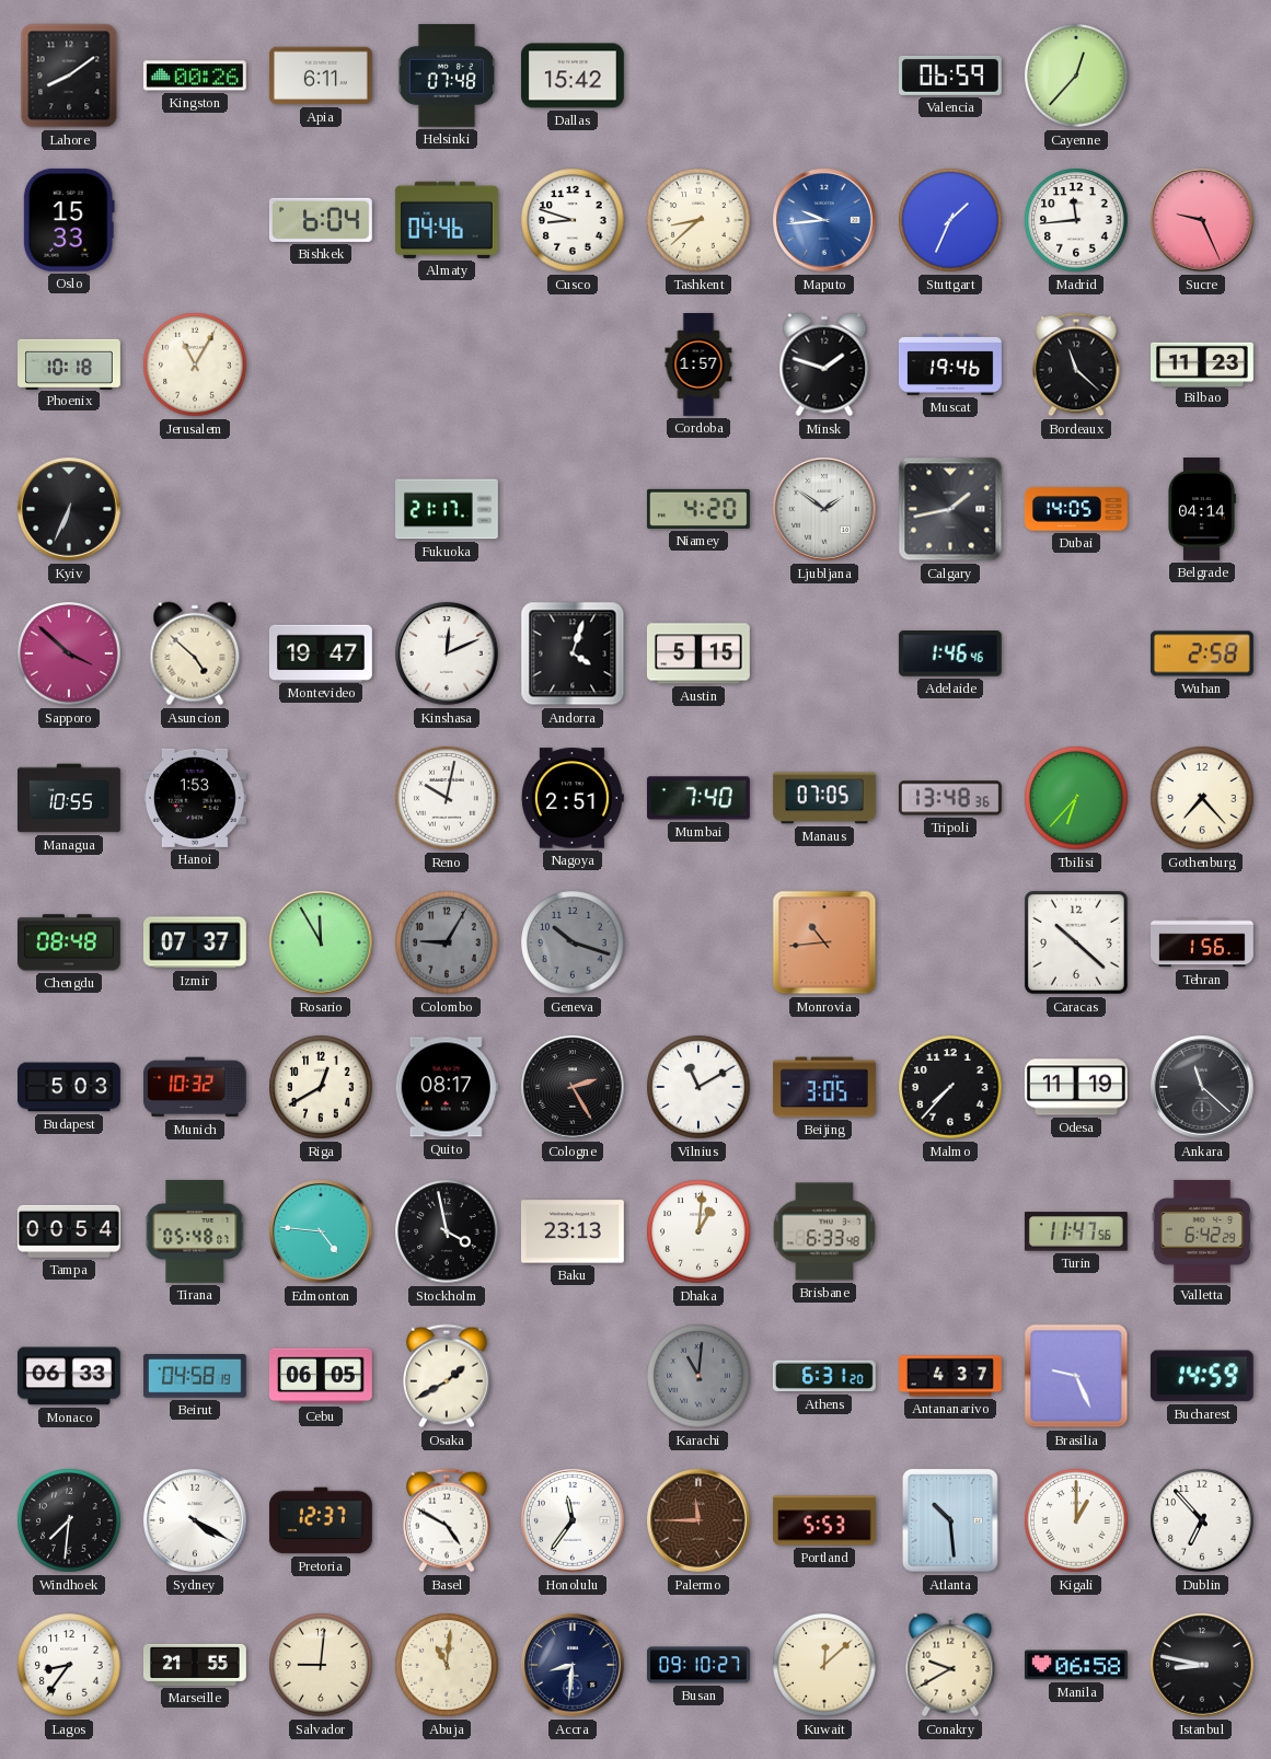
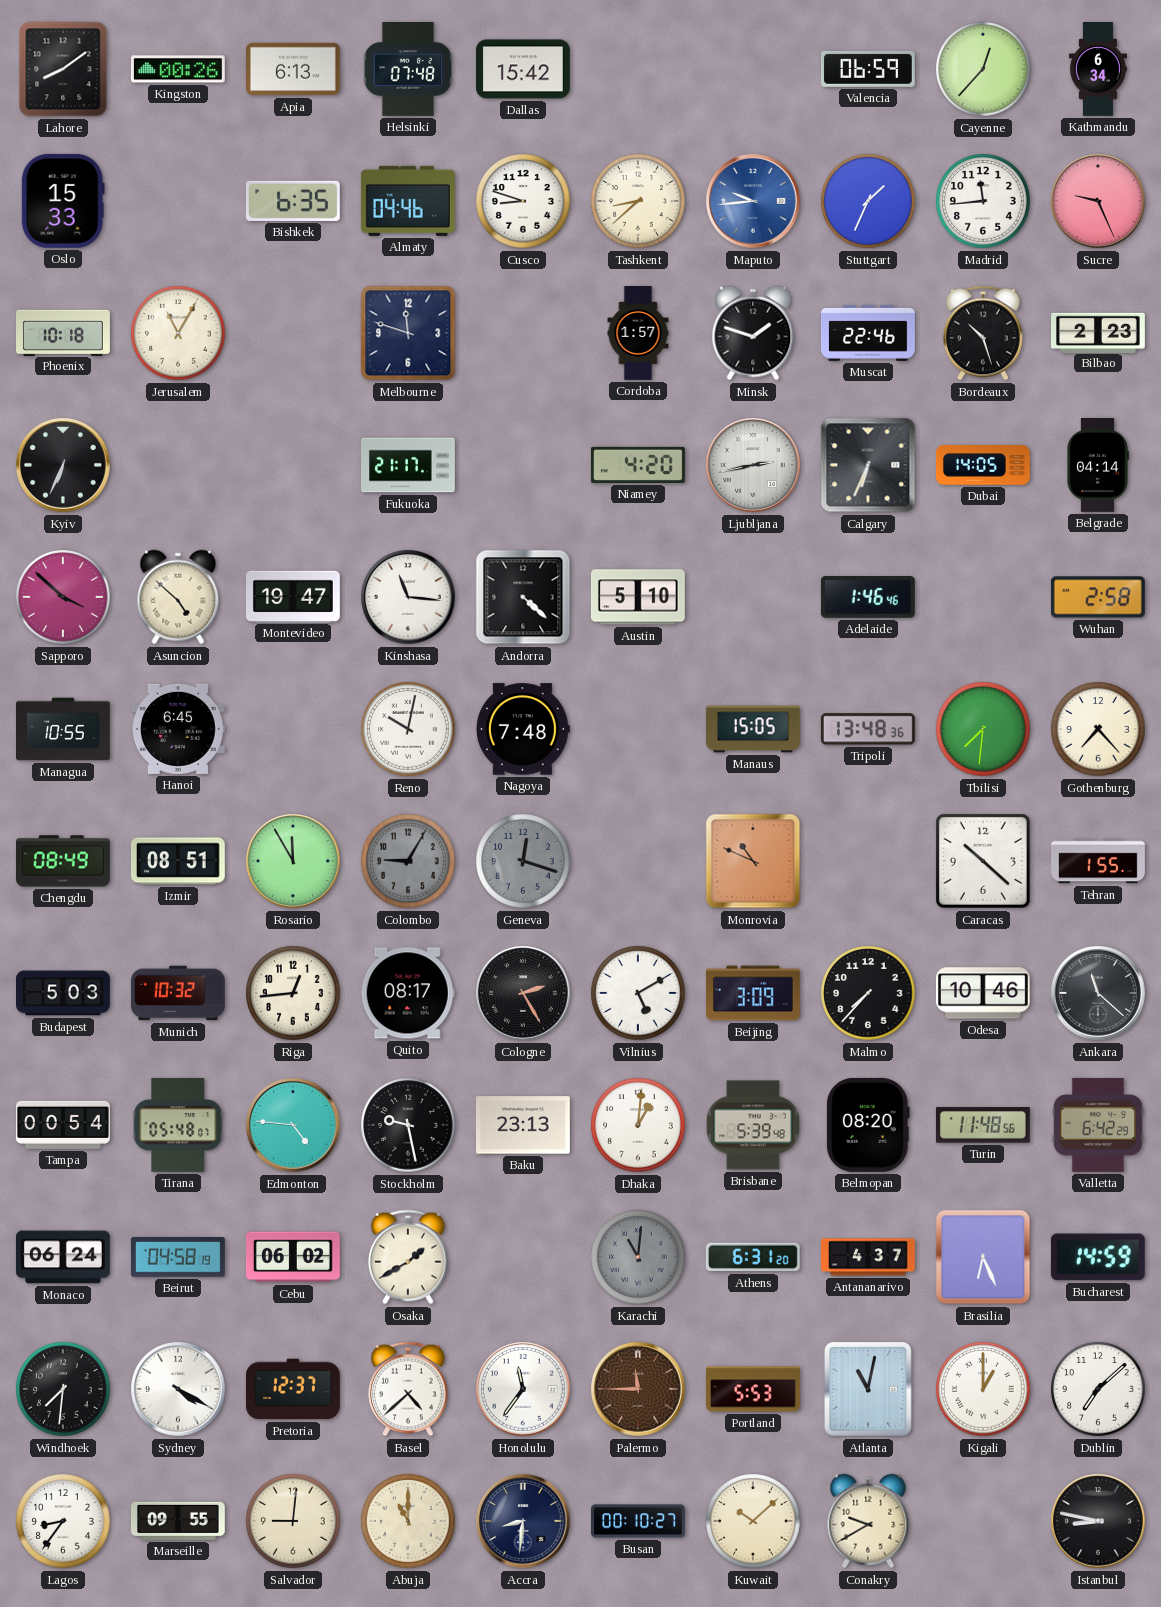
Apia: 6:11 -> 6:13 (293, 69)
Kathmandu: none -> 6:34 (1098, 70)
Bishkek: 6:04 -> 6:35 (293, 201)
Melbourne: none -> 11:48 (408, 333)
Muscat: 19:46 -> 22:46 (868, 333)
Bordeaux: 11:22 -> 10:27 (983, 333)
Bilbao: 11:23 -> 2:23 (1099, 332)
Ljubljana: 1:51 -> 2:43 (754, 466)
Calgary: 1:43 -> 6:34 (868, 465)
Kinshasa: 12:11 -> 11:16 (409, 598)
Andorra: 4:03 -> 4:22 (523, 597)
Austin: 5:15 -> 5:10 (638, 597)
Hanoi: 1:53 -> 6:45 (178, 729)
Nagoya: 2:51 -> 7:48 (523, 729)
Mumbai: 7:40 -> none (698, 798)
Manaus: 07:05 -> 15:05 (753, 729)
Tbilisi: 6:37 -> 7:31 (983, 729)
Chengdu: 08:48 -> 08:49 (63, 861)
Izmir: 07:37 -> 08:51 (178, 861)
Geneva: 10:18 -> 12:18 (523, 861)
Monrovia: 10:44 -> 10:49 (753, 861)
Tehran: 1:56 -> 1:55 (1099, 861)
Riga: 12:40 -> 12:44 (293, 993)
Vilnius: 11:10 -> 5:10 (638, 993)
Beijing: 3:05 -> 3:09 (754, 993)
Odesa: 11:19 -> 10:46 (983, 993)
Stockholm: 3:58 -> 9:28 (408, 1125)
Brisbane: 6:33 -> 5:39 (753, 1125)
Belmopan: none -> 08:20 (868, 1125)
Turin: 11:47 -> 11:48 (983, 1125)
Monaco: 06:33 -> 06:24 (63, 1257)
Cebu: 06:05 -> 06:02 (293, 1257)
Brasilia: 9:26 -> 6:26 (983, 1257)
Basel: 4:50 -> 4:38 (408, 1389)
Atlanta: 10:29 -> 11:02 (868, 1389)
Dublin: 6:53 -> 7:08 (1098, 1389)
Marseille: 21:55 -> 09:55 (178, 1521)
Abuja: 11:01 -> 11:00 (408, 1521)
Busan: 09:10 -> 00:10 (639, 1521)
Kuwait: 12:08 -> 10:08 (753, 1521)
Manila: 06:58 -> none (1076, 1665)
